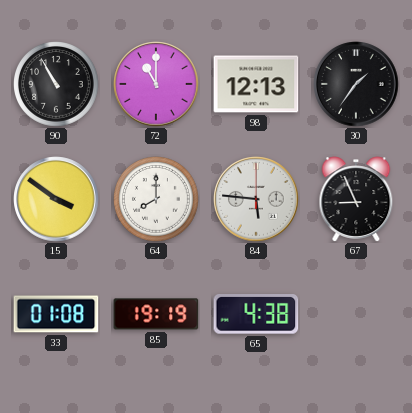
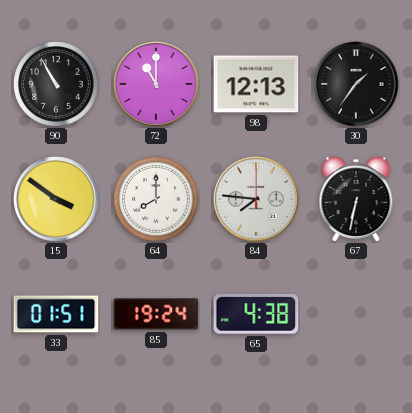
84: 5:46 -> 7:46 (256, 199)
67: 8:56 -> 6:32 (356, 199)
33: 01:08 -> 01:51 (56, 314)
85: 19:19 -> 19:24 (156, 314)
